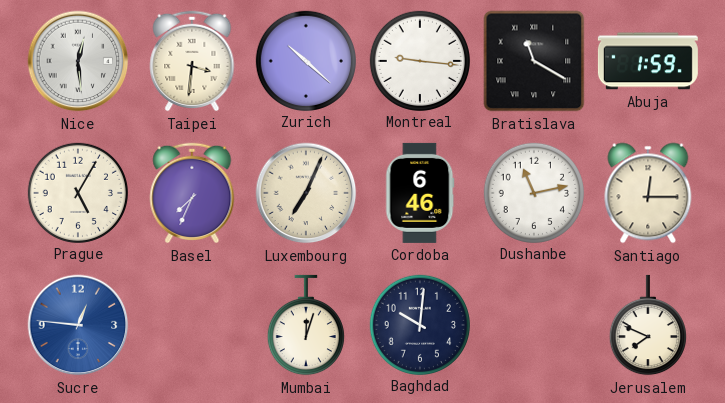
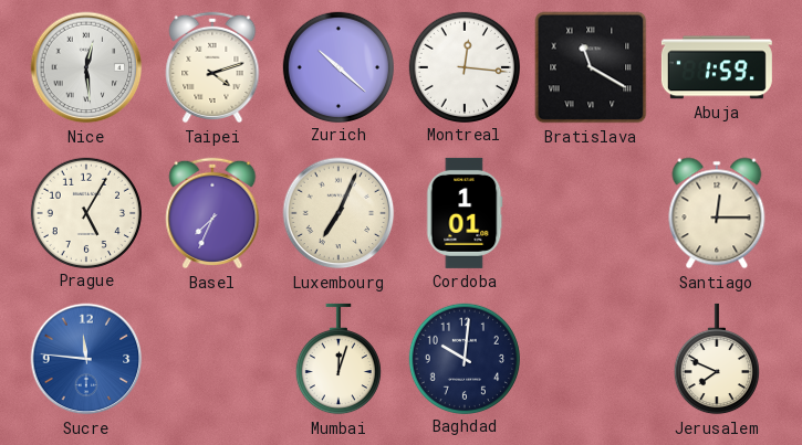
Taipei: 3:31 -> 4:12 (212, 67)
Montreal: 9:16 -> 12:16 (464, 66)
Cordoba: 6:46 -> 1:01 (465, 213)
Dushanbe: 11:13 -> none (533, 192)
Sucre: 12:46 -> 11:46 (86, 359)
